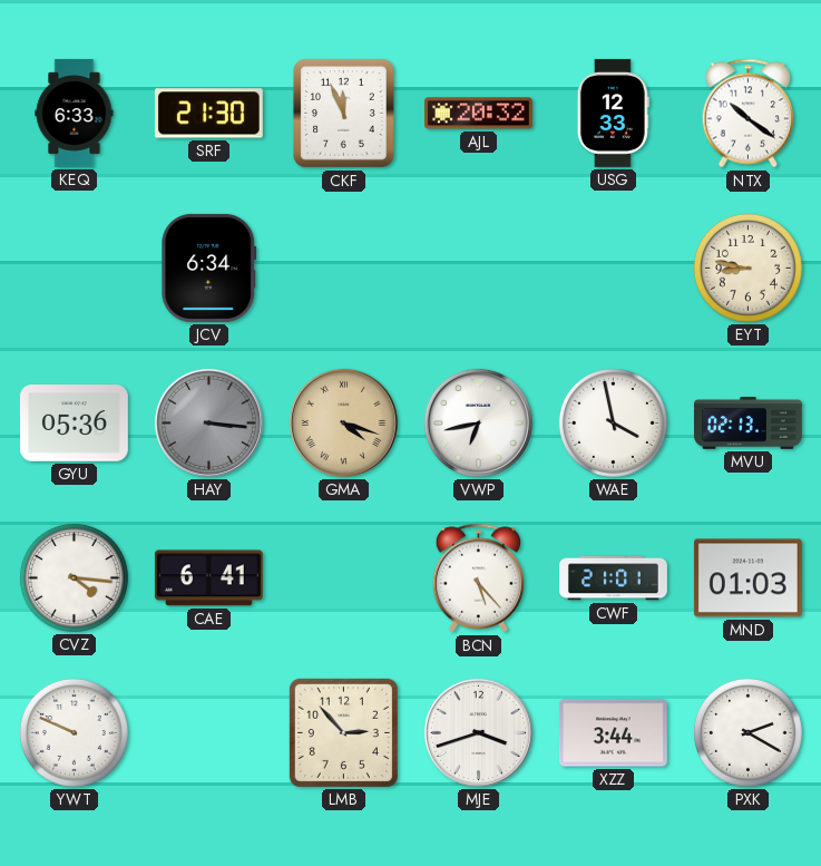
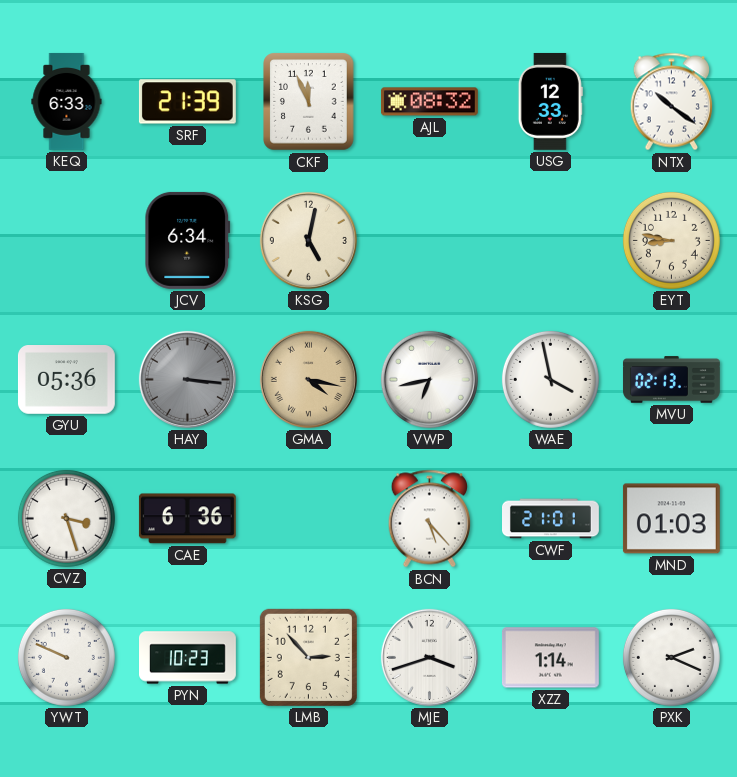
SRF: 21:30 -> 21:39 (187, 102)
AJL: 20:32 -> 08:32 (429, 102)
KSG: none -> 5:02 (308, 240)
GMA: 4:18 -> 4:17 (308, 379)
CVZ: 4:16 -> 3:27 (66, 518)
CAE: 6:41 -> 6:36 (187, 519)
PYN: none -> 10:23 (188, 658)
XZZ: 3:44 -> 1:14 (550, 658)
PXK: 2:20 -> 2:19 (671, 657)
